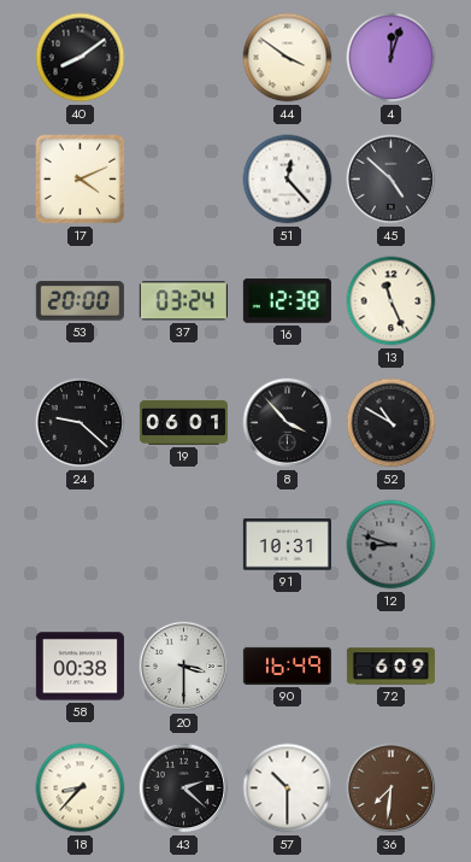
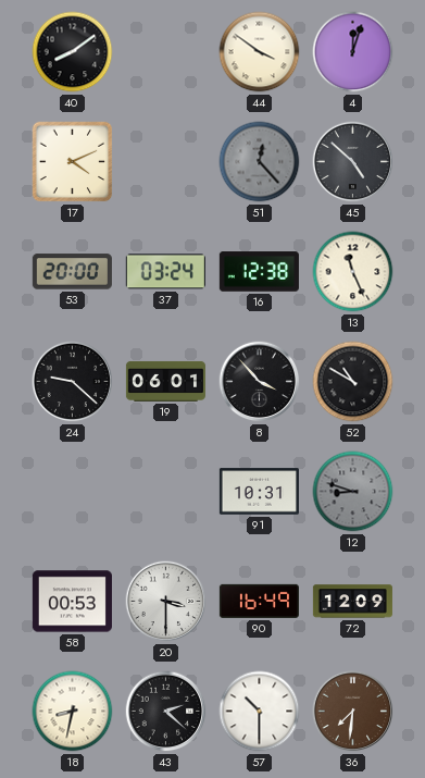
51 dial: white -> grey (260, 162)
58: 00:38 -> 00:53 (72, 602)
72: 6:09 -> 12:09 (352, 602)
18: 8:37 -> 8:32 (73, 712)
